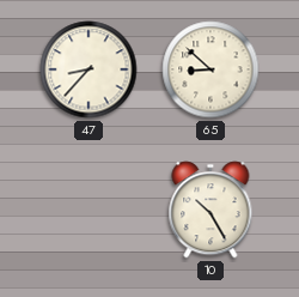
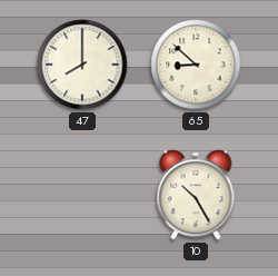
47: 8:37 -> 8:00 (82, 65)
